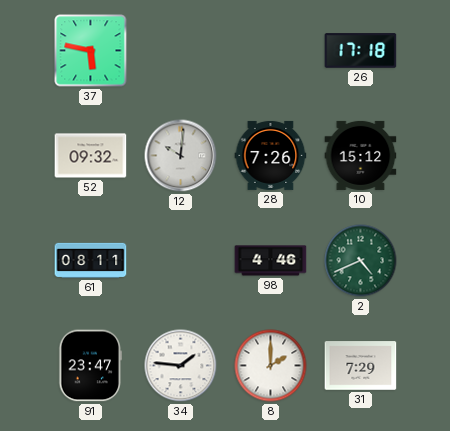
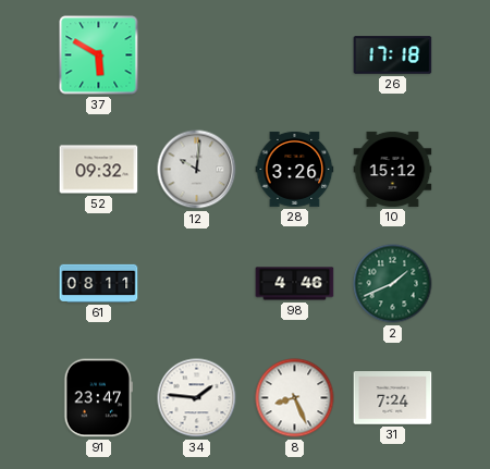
37: 5:47 -> 5:50 (99, 55)
28: 7:26 -> 3:26 (295, 169)
2: 4:41 -> 1:41 (393, 284)
8: 2:00 -> 8:26 (295, 398)
31: 7:29 -> 7:24 (393, 398)
